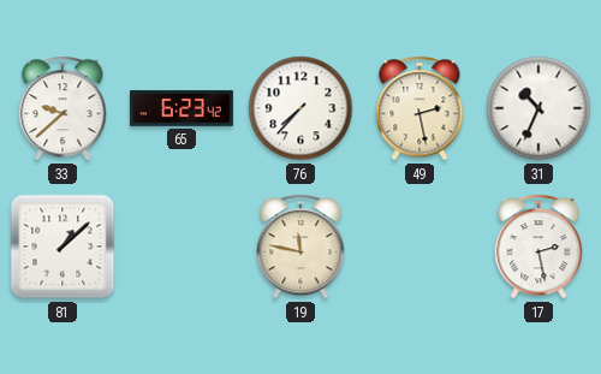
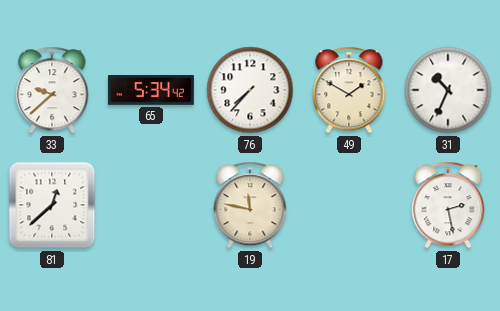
65: 6:23 -> 5:34 (151, 90)
49: 2:28 -> 1:50 (349, 90)
81: 1:08 -> 12:38 (52, 205)
